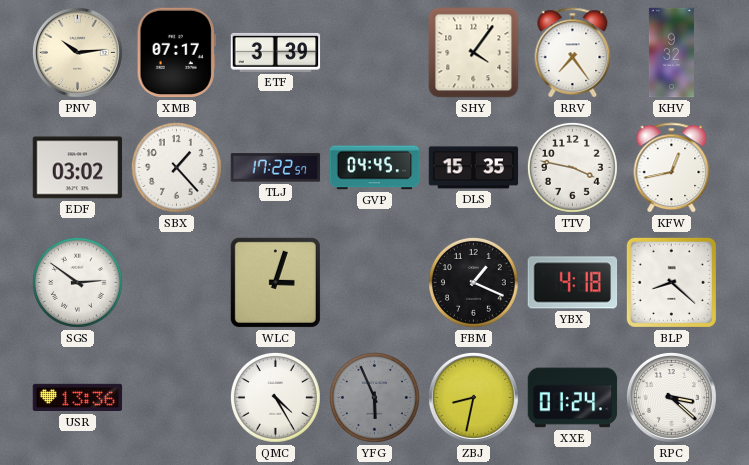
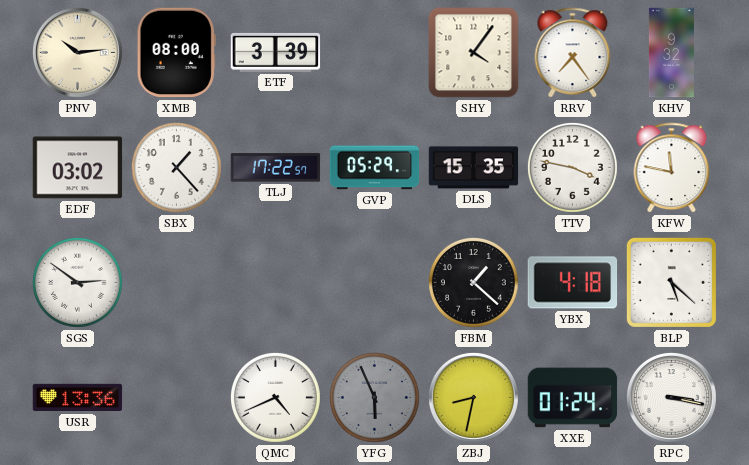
XMB: 07:17 -> 08:00 (176, 53)
GVP: 04:45 -> 05:29 (375, 168)
KFW: 12:43 -> 11:47 (672, 168)
WLC: 3:03 -> none (275, 282)
FBM: 1:19 -> 1:22 (473, 282)
BLP: 8:22 -> 5:22 (671, 282)
QMC: 4:25 -> 4:41 (275, 397)
RPC: 3:22 -> 3:17 (671, 397)
